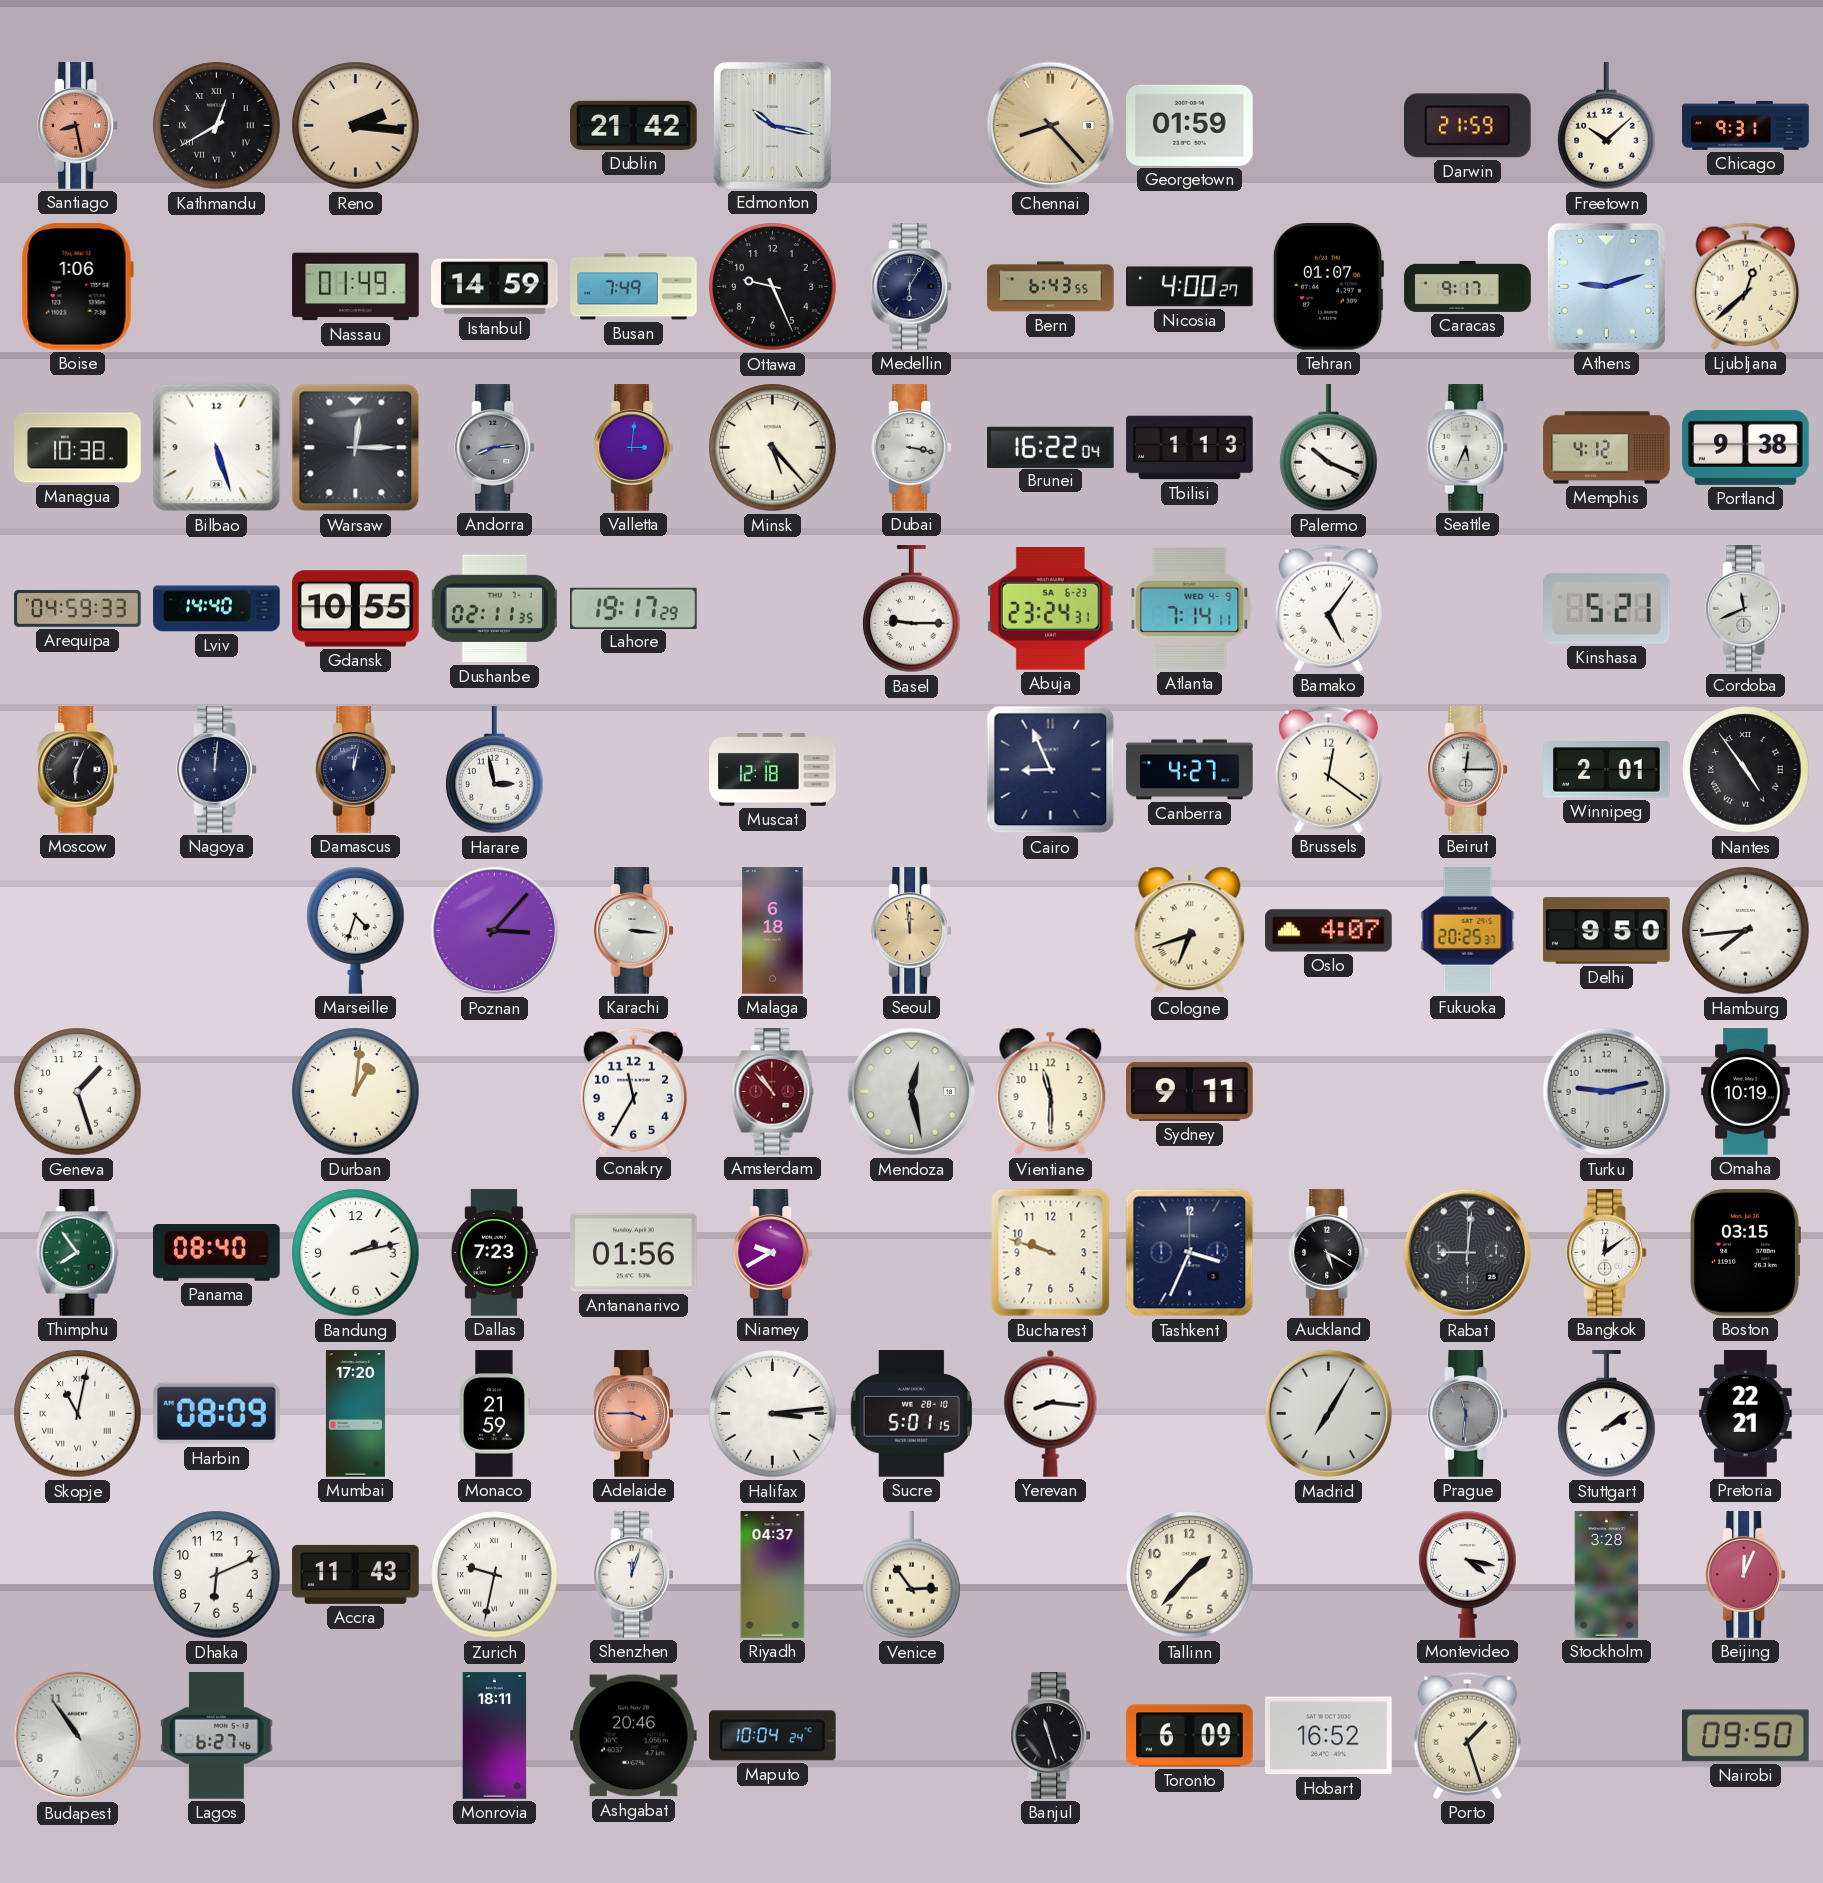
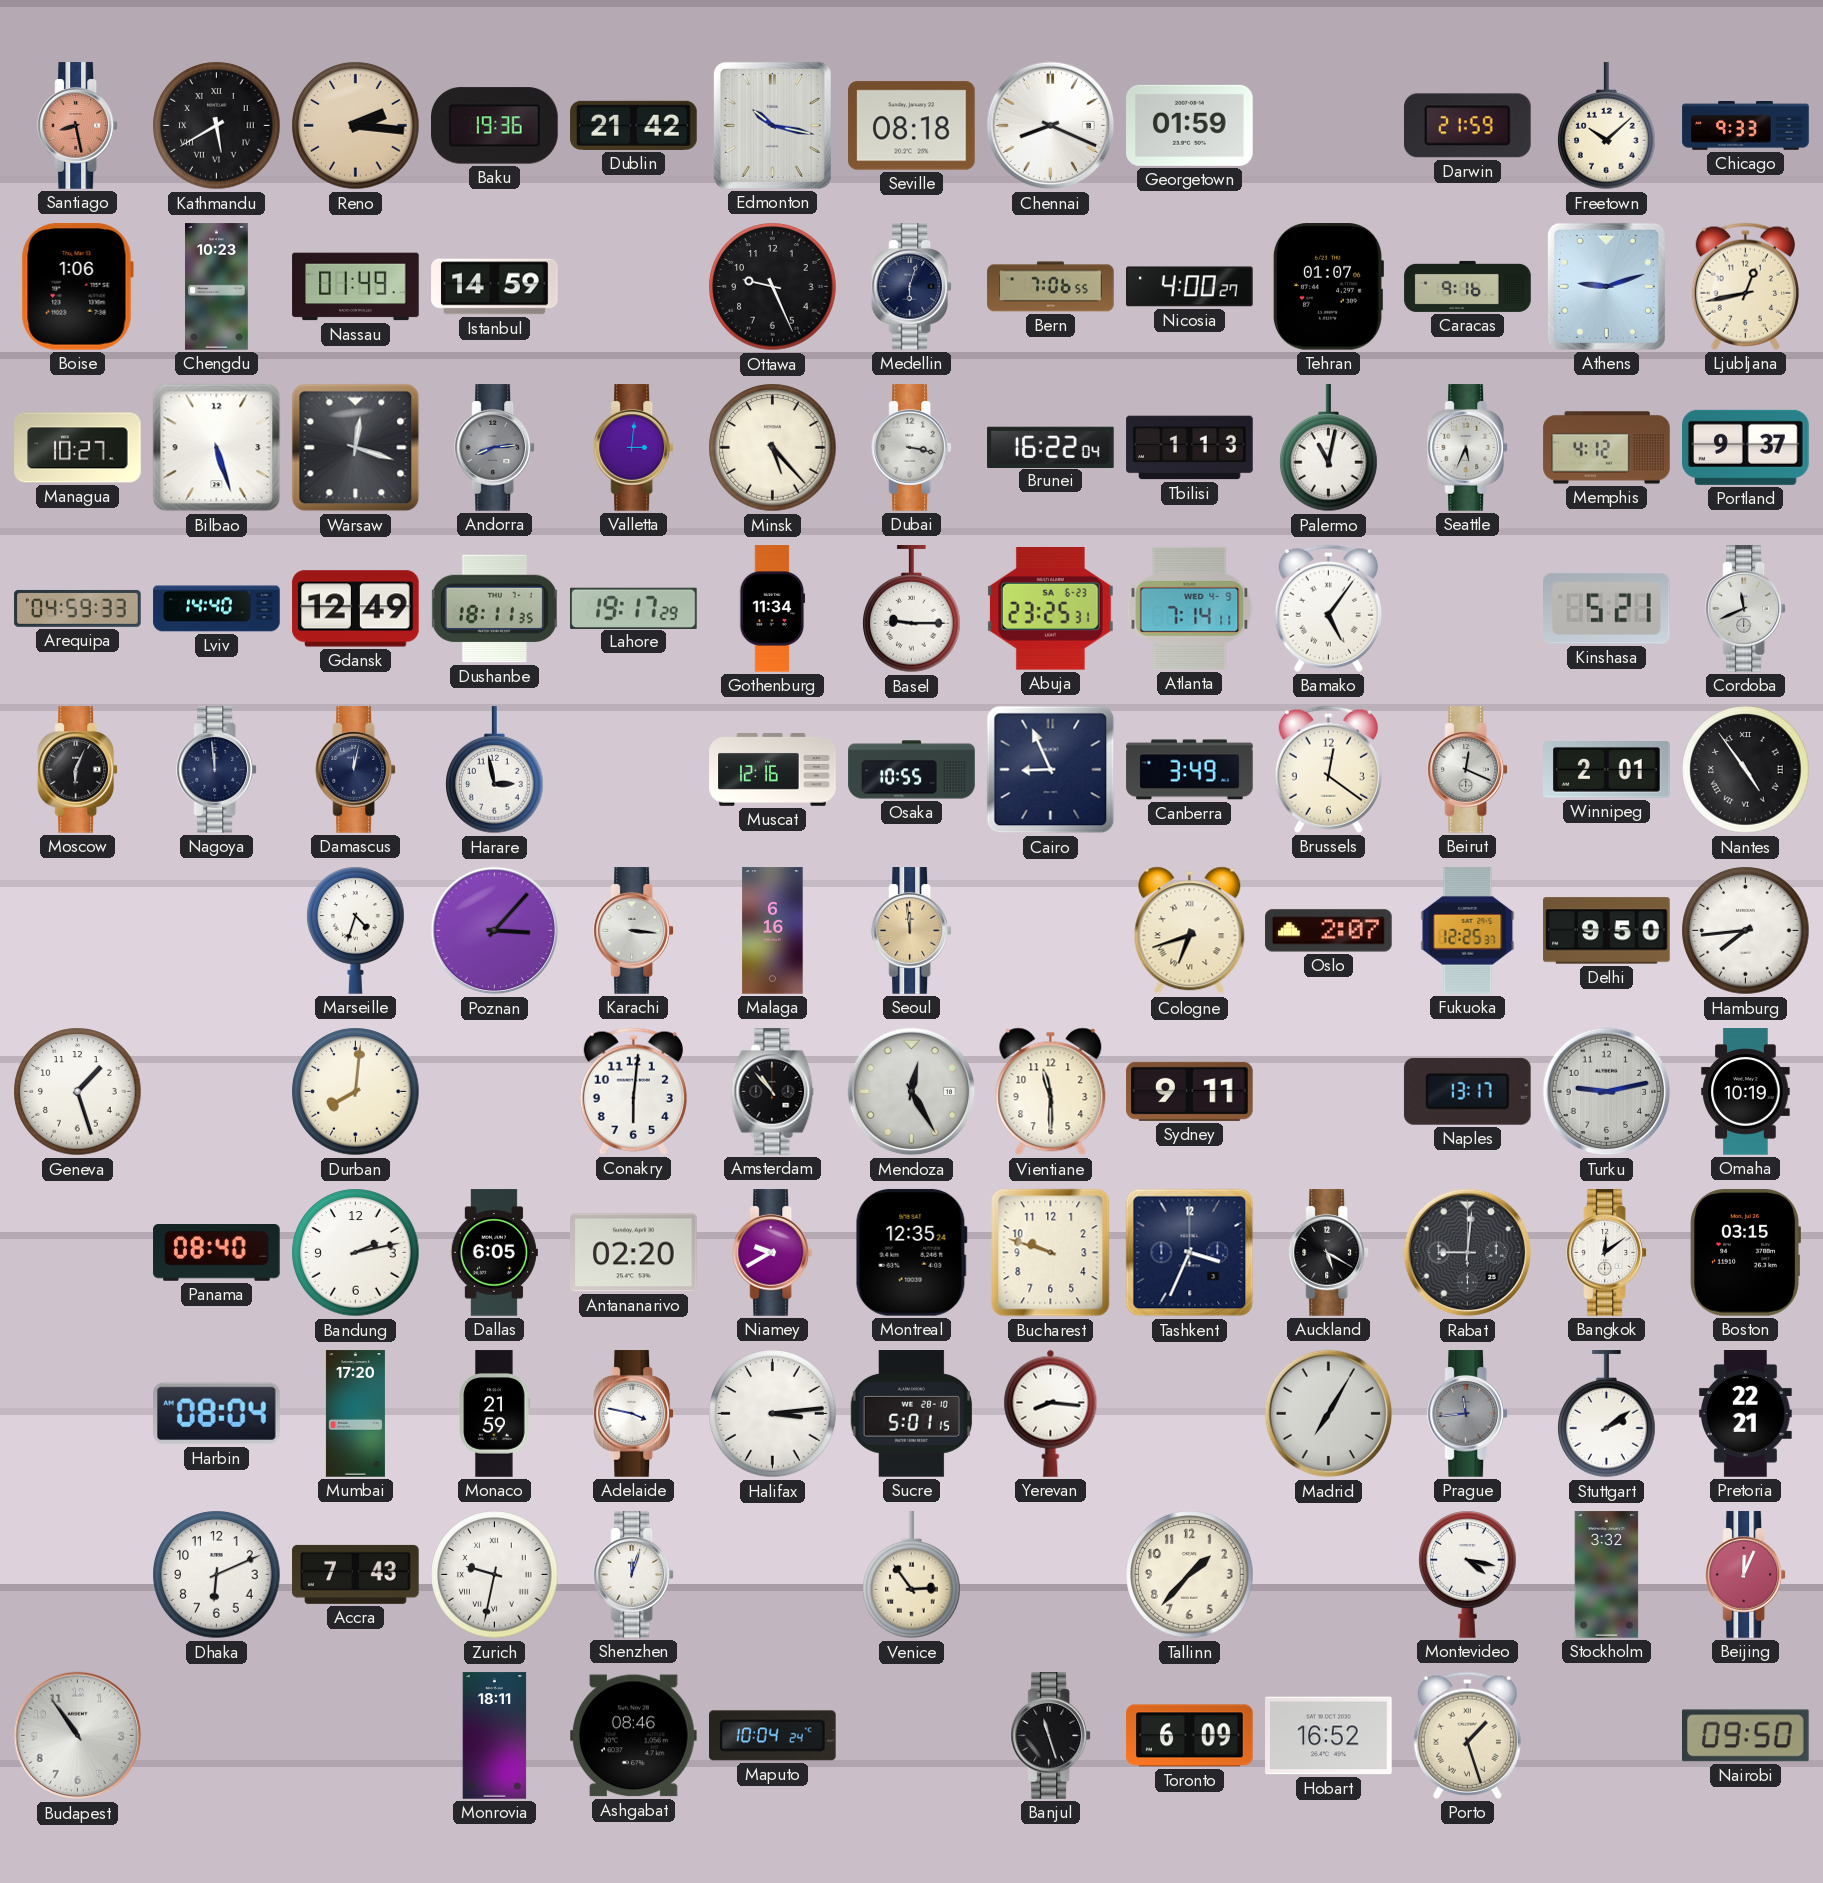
Kathmandu: 12:40 -> 5:40 (217, 126)
Baku: none -> 19:36 (495, 126)
Seville: none -> 08:18 (912, 126)
Chennai: 8:23 -> 8:19 (1051, 126)
Chennai dial: champagne -> white (1051, 126)
Chicago: 9:31 -> 9:33 (1746, 126)
Chengdu: none -> 10:23 (217, 287)
Busan: 7:49 -> none (634, 287)
Medellin: 6:05 -> 6:03 (912, 287)
Bern: 6:43 -> 7:06 (1051, 287)
Caracas: 9:17 -> 9:16 (1468, 286)
Ljubljana: 12:38 -> 12:43 (1745, 286)
Managua: 10:38 -> 10:27 (78, 448)
Warsaw: 12:15 -> 12:18 (356, 448)
Palermo: 10:19 -> 11:02 (1329, 448)
Portland: 9:38 -> 9:37 (1746, 447)
Gdansk: 10:55 -> 12:49 (356, 609)
Dushanbe: 02:11 -> 18:11 (494, 609)
Gothenburg: none -> 11:34 (772, 609)
Abuja: 23:24 -> 23:25 (1051, 609)
Nagoya: 12:01 -> 11:59 (217, 770)
Muscat: 12:18 -> 12:16 (773, 770)
Osaka: none -> 10:55 (912, 770)
Canberra: 4:27 -> 3:49 (1190, 770)
Beirut: 12:15 -> 12:19 (1468, 770)
Malaga: 6:18 -> 6:16 (773, 931)
Oslo: 4:07 -> 2:07 (1329, 931)
Fukuoka: 20:25 -> 12:25 (1468, 931)
Durban: 1:01 -> 8:01 (356, 1092)
Conakry: 11:35 -> 6:01 (633, 1091)
Amsterdam dial: burgundy -> black (773, 1092)
Mendoza: 12:28 -> 12:25 (912, 1092)
Naples: none -> 13:17 (1467, 1091)
Thimphu: 7:54 -> none (78, 1253)
Dallas: 7:23 -> 6:05 (494, 1253)
Antananarivo: 01:56 -> 02:20 (634, 1253)
Montreal: none -> 12:35 (911, 1252)
Skopje: 11:02 -> none (78, 1414)
Harbin: 08:09 -> 08:04 (217, 1414)
Adelaide: 3:45 -> 3:47 (634, 1414)
Adelaide dial: salmon -> white (634, 1414)
Prague: 11:31 -> 11:44 (1468, 1414)
Accra: 11:43 -> 7:43 (356, 1574)
Riyadh: 04:37 -> none (773, 1575)
Stockholm: 3:28 -> 3:32 (1607, 1575)
Lagos: 6:27 -> none (217, 1736)
Ashgabat: 20:46 -> 08:46 (634, 1736)
